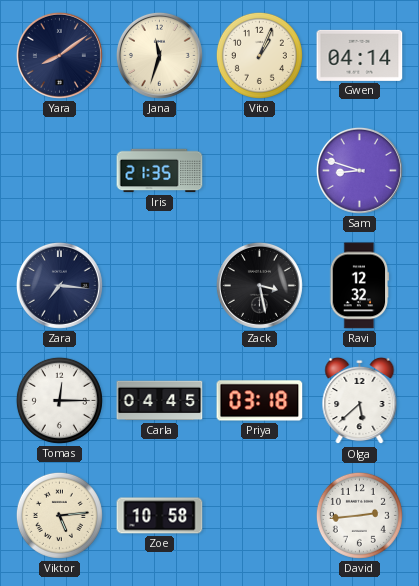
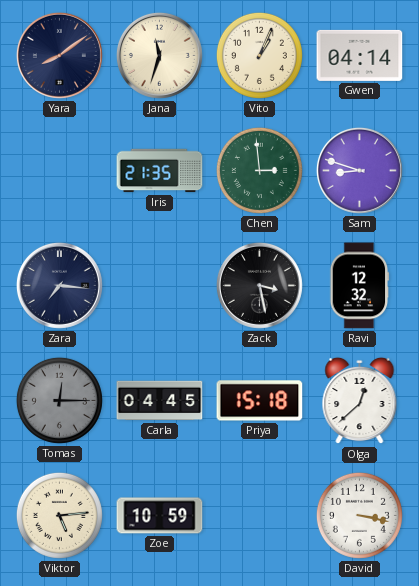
Chen: none -> 2:59 (259, 170)
Tomas dial: white -> grey (59, 400)
Priya: 03:18 -> 15:18 (260, 401)
Olga: 5:38 -> 12:38 (360, 401)
Zoe: 10:58 -> 10:59 (160, 516)
David: 2:44 -> 3:17 (359, 515)
